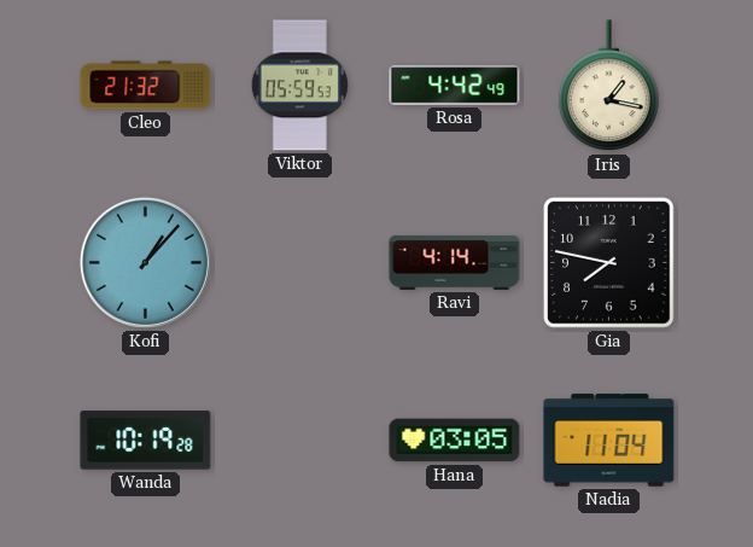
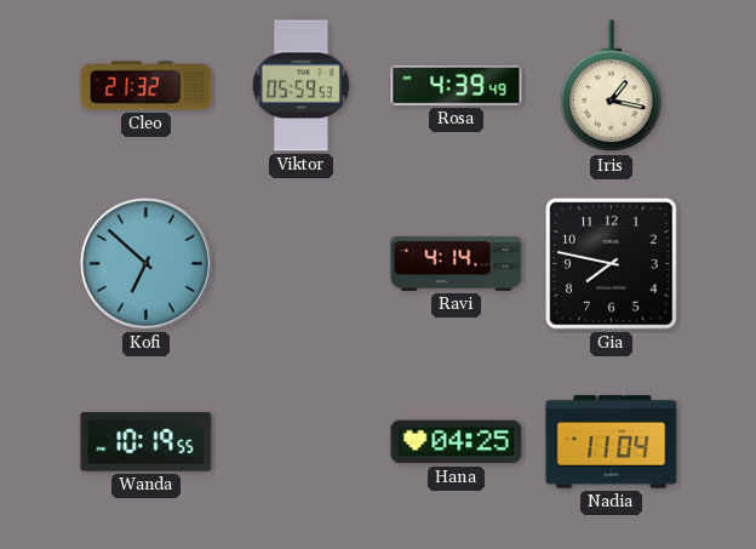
Rosa: 4:42 -> 4:39 (457, 86)
Kofi: 1:07 -> 6:52 (145, 263)
Wanda: 10:19:28 -> 10:19:55 (147, 442)
Hana: 03:05 -> 04:25 (457, 442)
